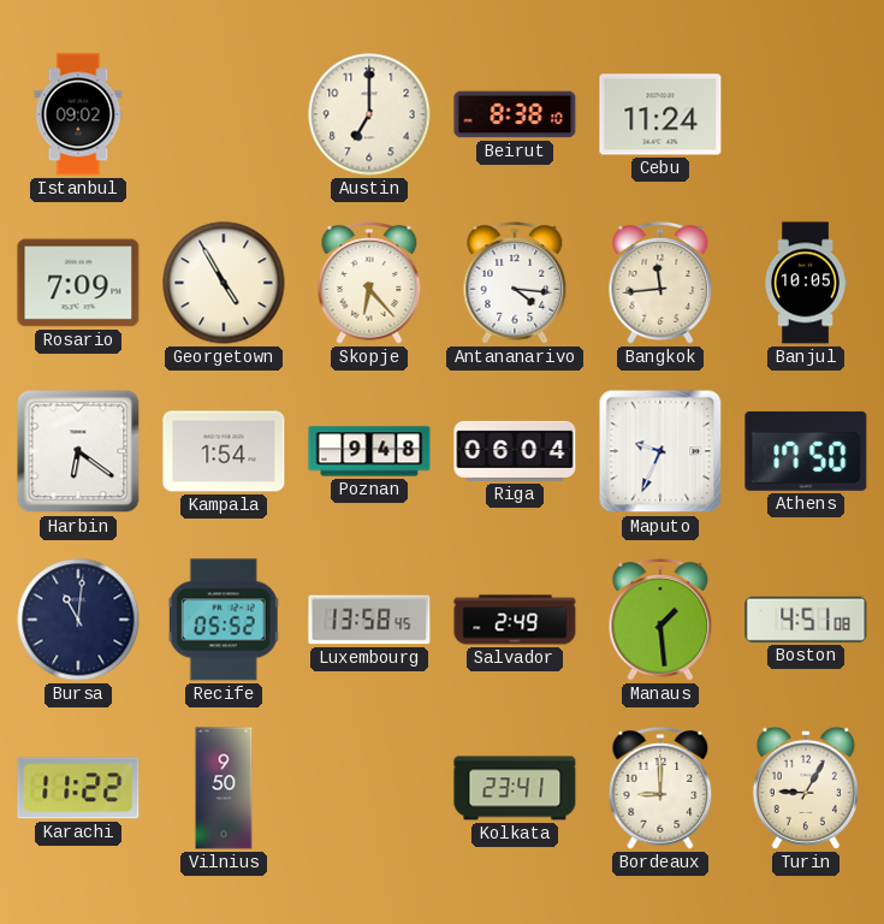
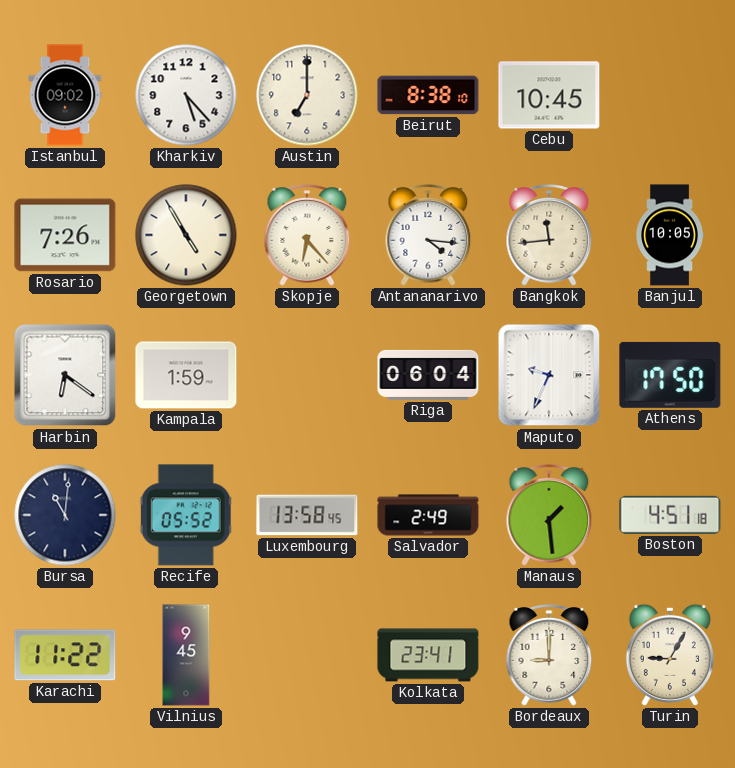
Kharkiv: none -> 5:23 (186, 95)
Cebu: 11:24 -> 10:45 (549, 95)
Rosario: 7:09 -> 7:26 (65, 235)
Kampala: 1:54 -> 1:59 (186, 375)
Poznan: 9:48 -> none (369, 451)
Boston: 4:51:08 -> 4:51:18 (670, 515)
Vilnius: 9:50 -> 9:45 (186, 655)
